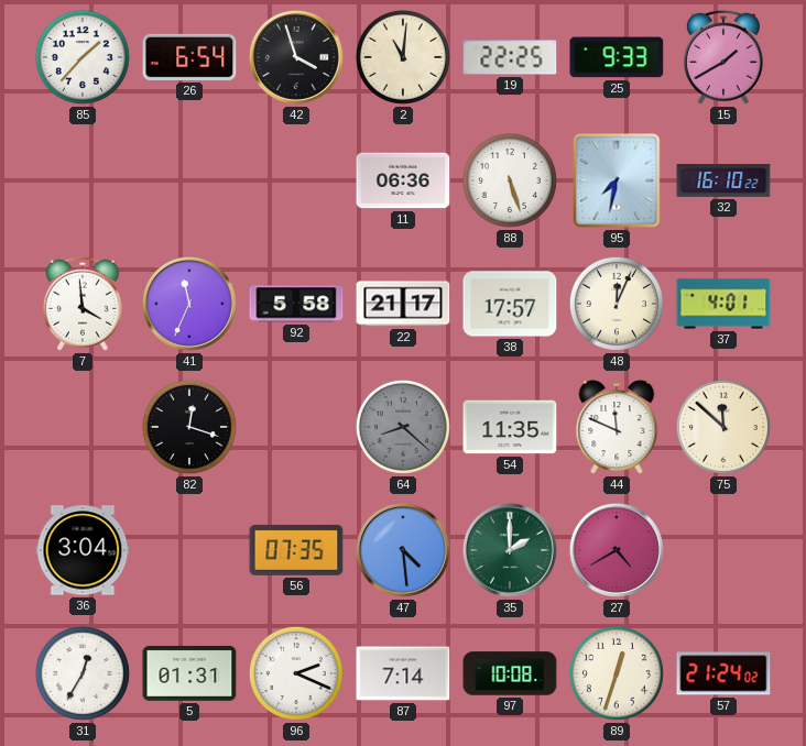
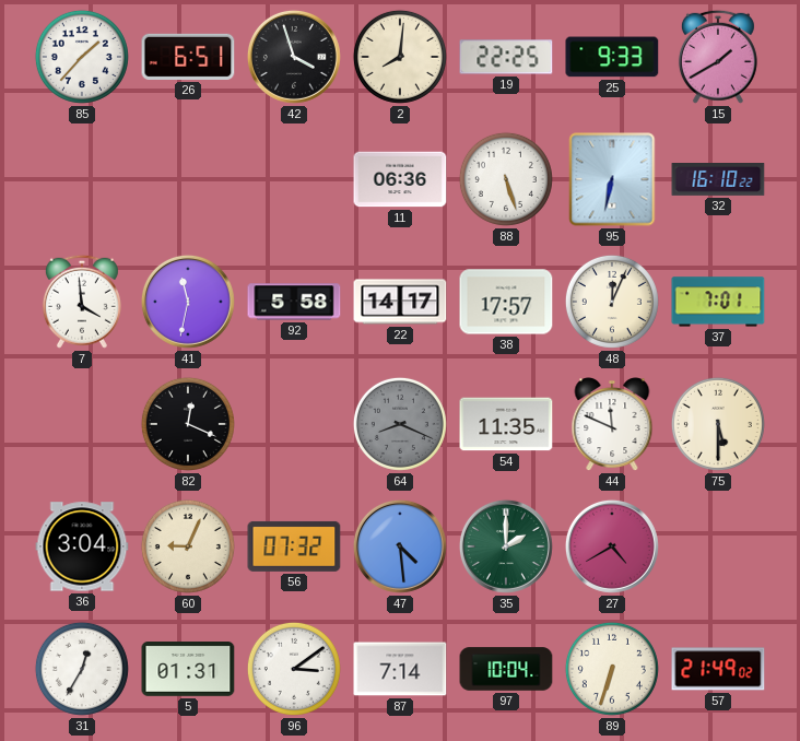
26: 6:54 -> 6:51 (188, 57)
2: 11:01 -> 8:01 (400, 57)
95: 7:32 -> 6:32 (612, 179)
41: 11:34 -> 11:32 (188, 302)
22: 21:17 -> 14:17 (400, 302)
37: 4:01 -> 7:01 (718, 302)
82: 12:18 -> 12:19 (188, 424)
64: 8:22 -> 8:19 (400, 424)
75: 11:52 -> 5:30 (718, 424)
60: none -> 9:04 (188, 546)
56: 07:35 -> 07:32 (294, 546)
96: 2:19 -> 3:09 (294, 669)
97: 10:08 -> 10:04 (506, 669)
89: 12:33 -> 6:33 (612, 669)
57: 21:24 -> 21:49 (718, 669)
